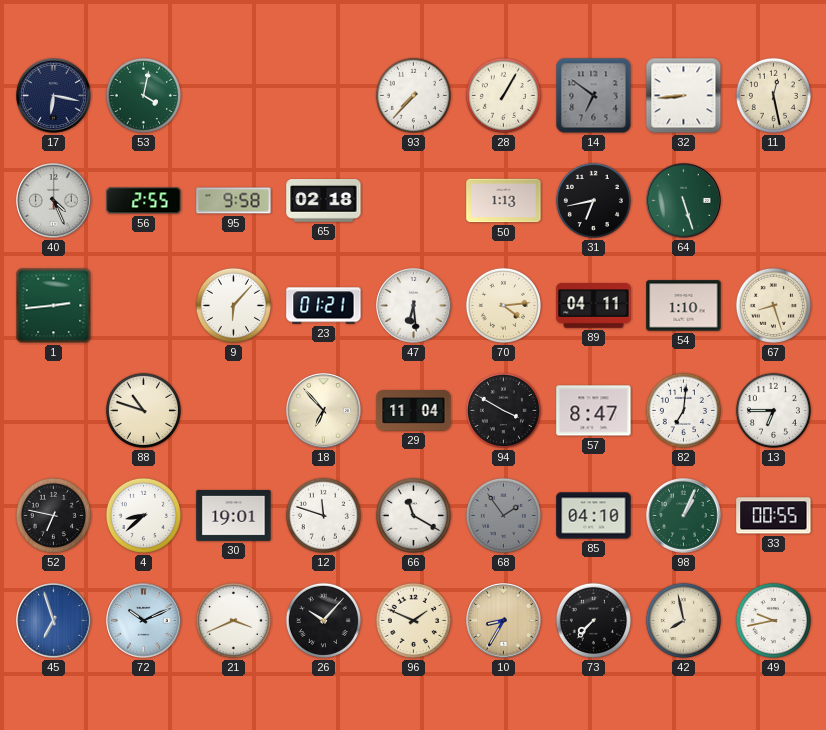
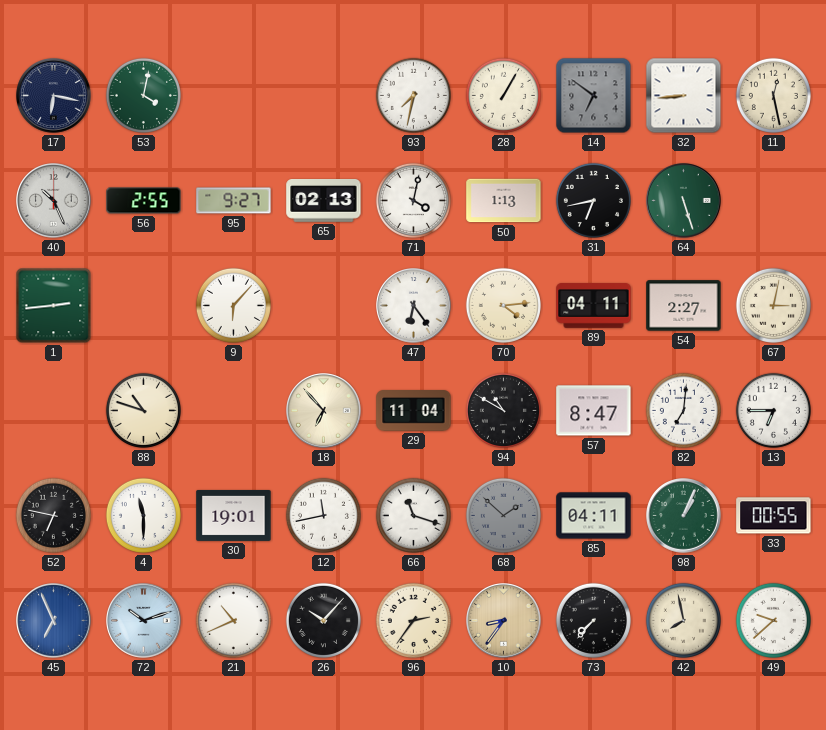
93: 7:37 -> 7:32 (413, 95)
40: 4:26 -> 10:26 (54, 201)
95: 9:58 -> 9:27 (234, 201)
65: 02:18 -> 02:13 (324, 201)
71: none -> 4:02 (413, 200)
23: 01:21 -> none (324, 306)
47: 6:29 -> 6:24 (414, 306)
54: 1:10 -> 2:27 (684, 306)
67: 8:27 -> 3:02 (773, 305)
94: 3:50 -> 10:50 (503, 410)
4: 8:38 -> 11:30 (143, 515)
12: 11:48 -> 11:43 (323, 515)
66: 11:20 -> 11:18 (413, 515)
68: 1:54 -> 1:52 (503, 515)
85: 04:10 -> 04:11 (594, 516)
45: 6:57 -> 6:56 (54, 621)
72: 10:11 -> 10:12 (144, 621)
21: 3:41 -> 10:41 (233, 620)
96: 1:49 -> 2:36 (413, 620)
10: 8:35 -> 8:36 (504, 621)
49: 9:43 -> 9:38 (773, 620)
